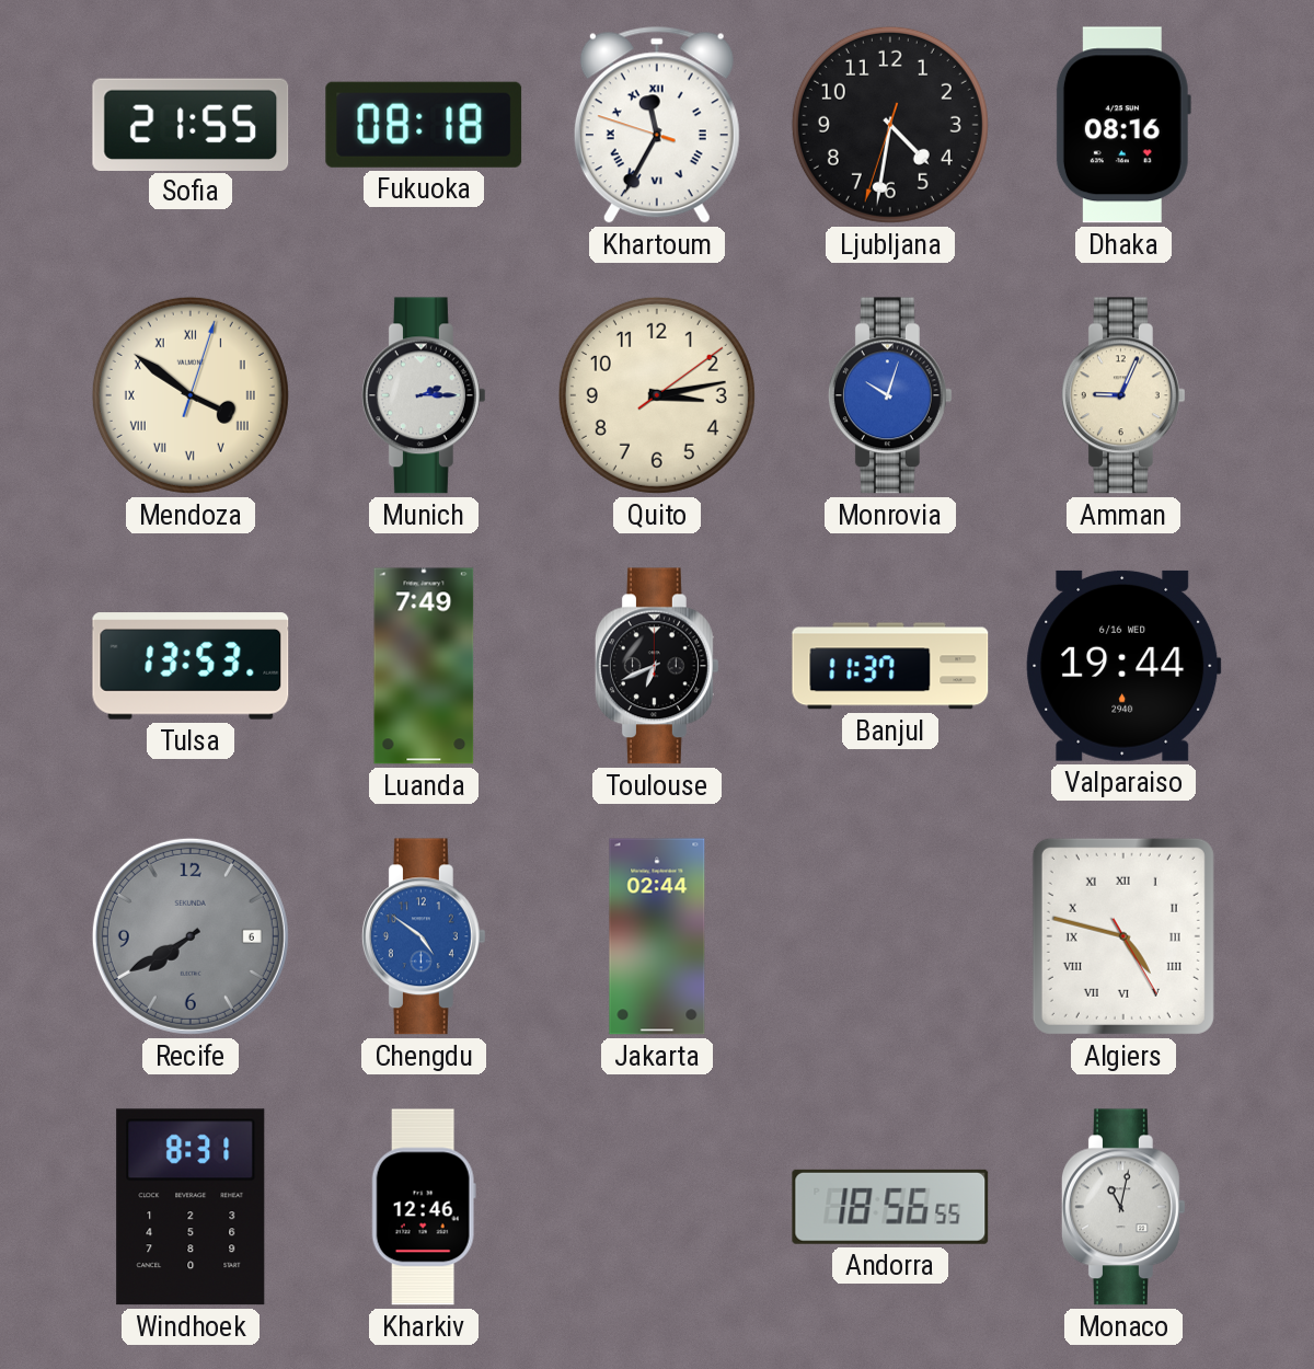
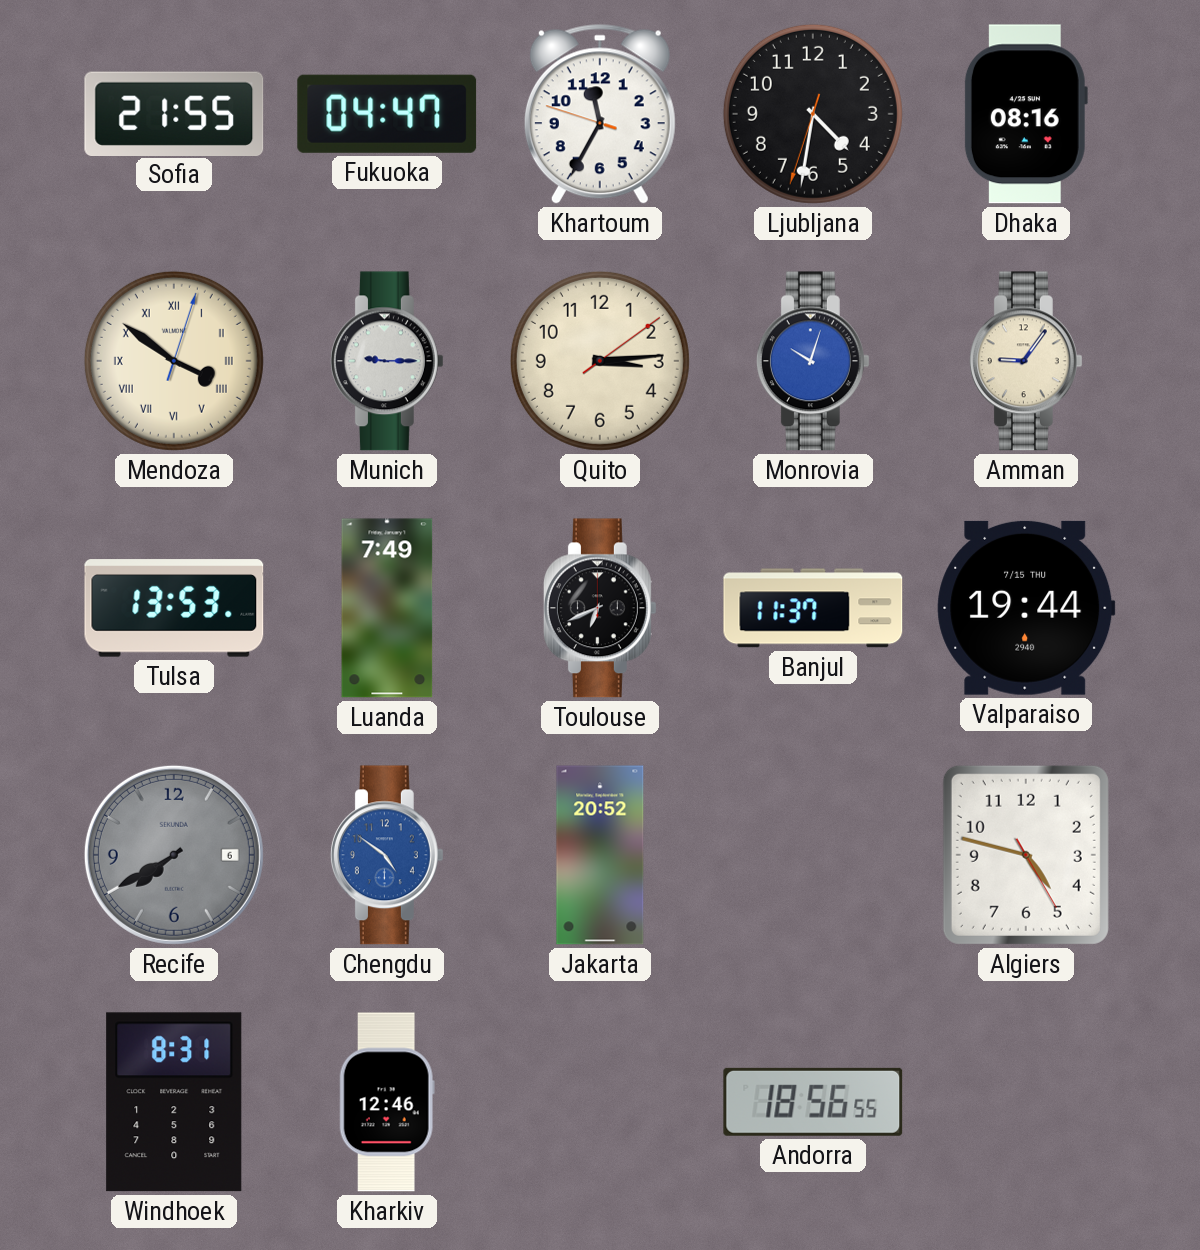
Fukuoka: 08:18 -> 04:47 (387, 114)
Khartoum numerals: Roman -> Arabic (600, 114)
Munich: 2:15 -> 9:15 (387, 361)
Quito: 3:13 -> 3:14 (600, 361)
Amman: 9:04 -> 9:06 (1026, 361)
Valparaiso date: 6/16 WED -> 7/15 THU (1026, 608)
Jakarta: 02:44 -> 20:52 (600, 855)
Algiers numerals: Roman -> Arabic (1026, 855)
Monaco: 11:02 -> none (1123, 1207)
